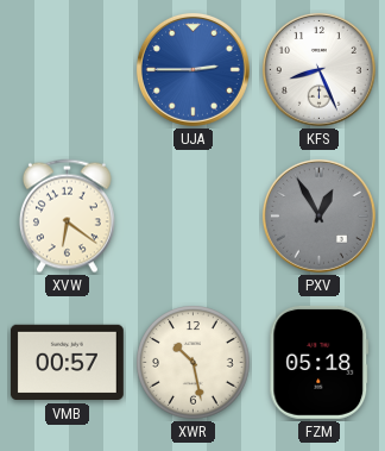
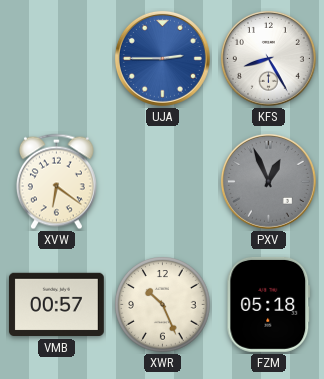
KFS: 8:26 -> 8:25 (268, 58)
PXV: 12:55 -> 12:56 (268, 181)
XWR: 10:28 -> 10:26 (163, 305)
